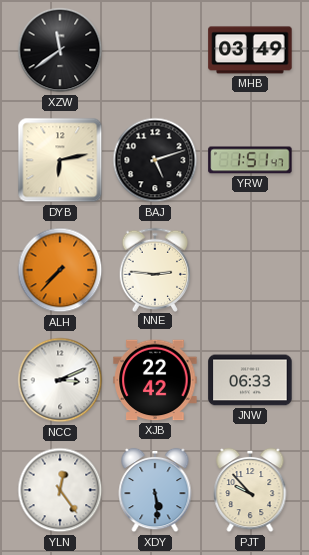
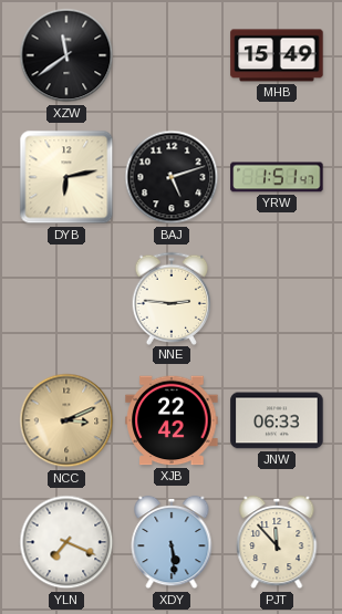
MHB: 03:49 -> 15:49 (277, 55)
ALH: 7:37 -> none (60, 270)
NCC dial: white -> champagne (66, 420)
YLN: 12:24 -> 7:19 (66, 542)
PJT: 9:53 -> 11:53 (277, 542)
